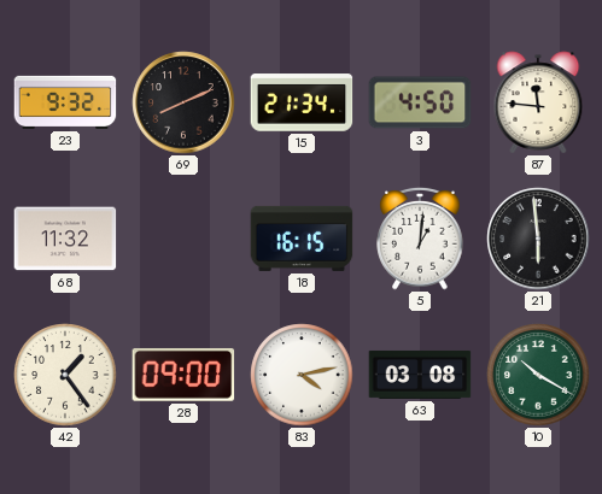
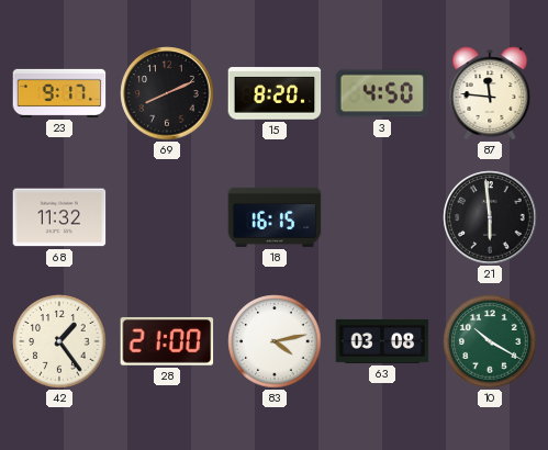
23: 9:32 -> 9:17 (59, 93)
15: 21:34 -> 8:20 (275, 93)
5: 1:01 -> none (420, 240)
28: 09:00 -> 21:00 (167, 341)
